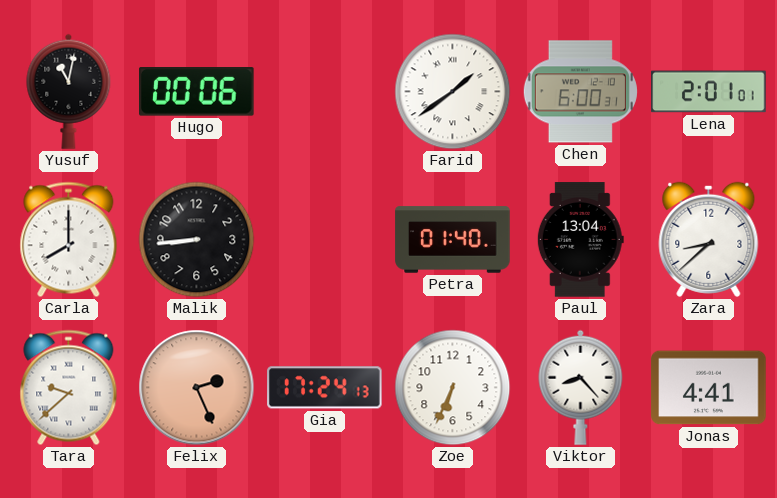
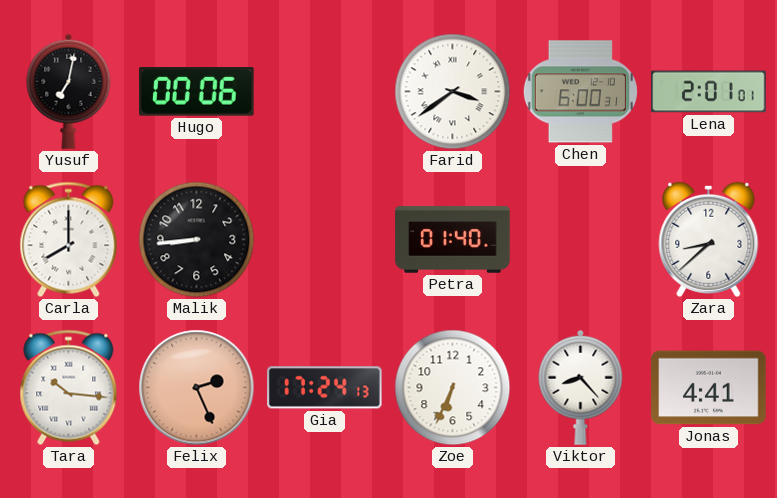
Yusuf: 11:02 -> 7:02 (69, 91)
Farid: 1:39 -> 3:39 (453, 92)
Paul: 13:04 -> none (580, 240)
Tara: 9:38 -> 10:16 (69, 388)
